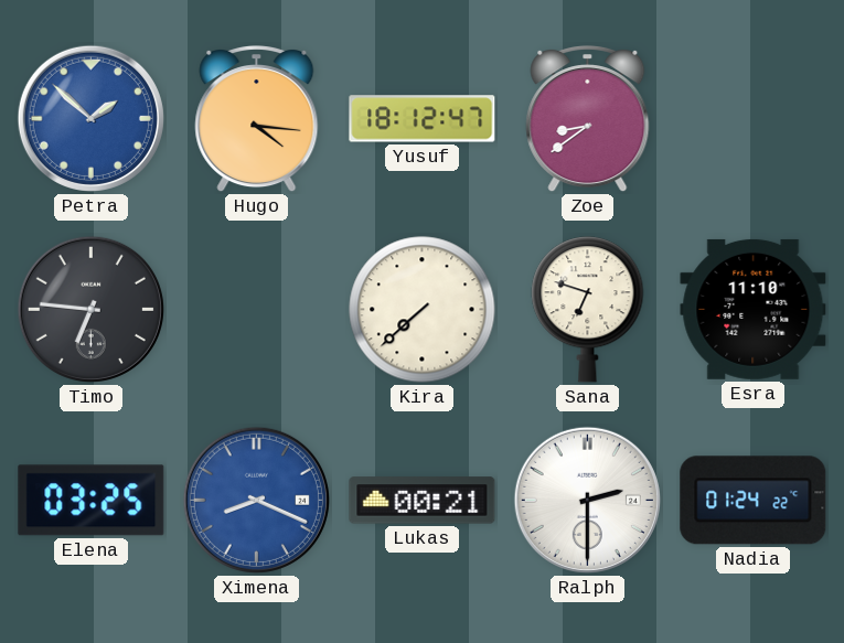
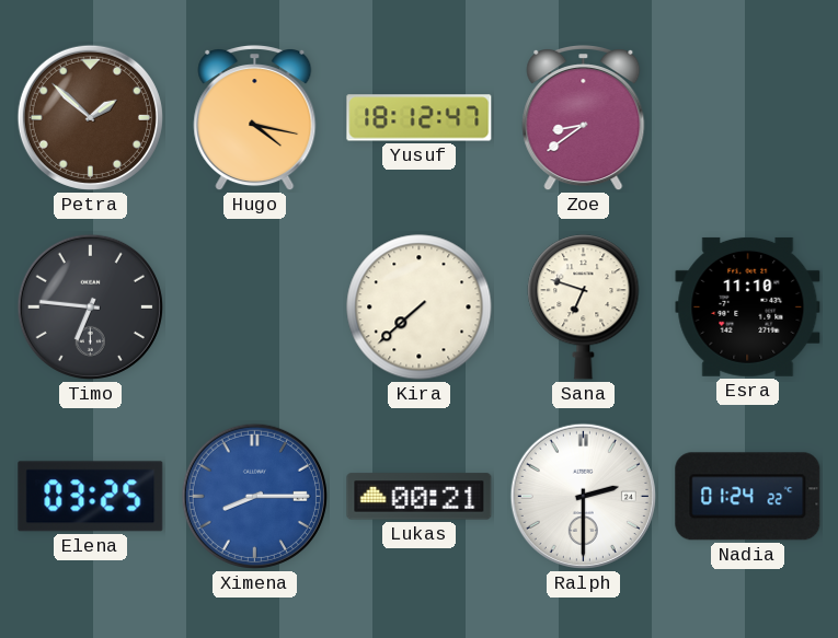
Petra dial: blue -> brown (90, 117)
Hugo: 4:16 -> 4:17 (255, 119)
Ximena: 8:19 -> 8:15 (254, 496)
